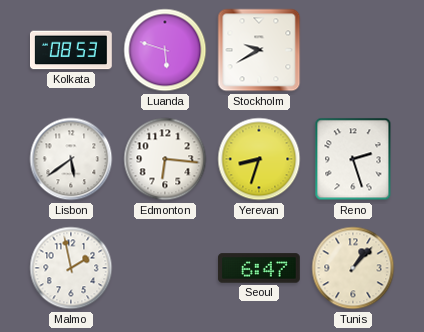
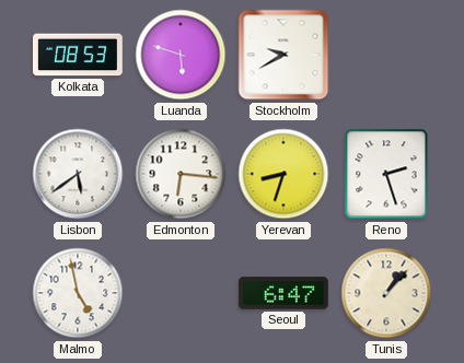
Malmo: 1:58 -> 4:58 (78, 293)
